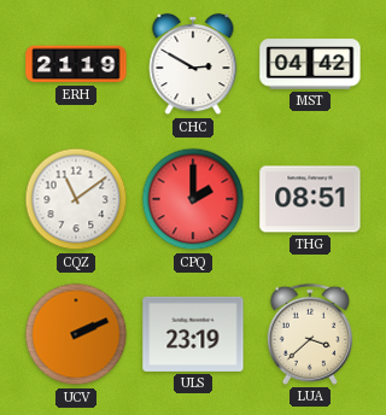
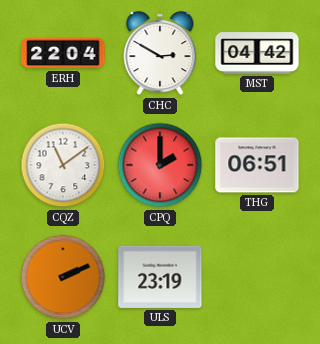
ERH: 21:19 -> 22:04 (63, 53)
THG: 08:51 -> 06:51 (257, 165)
LUA: 3:38 -> none (310, 334)
